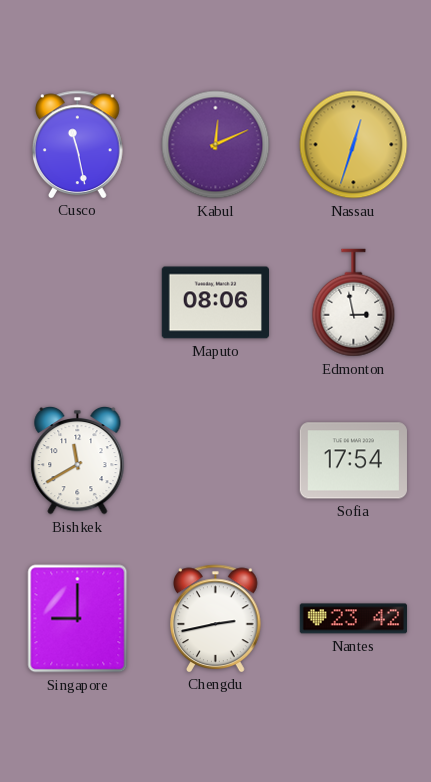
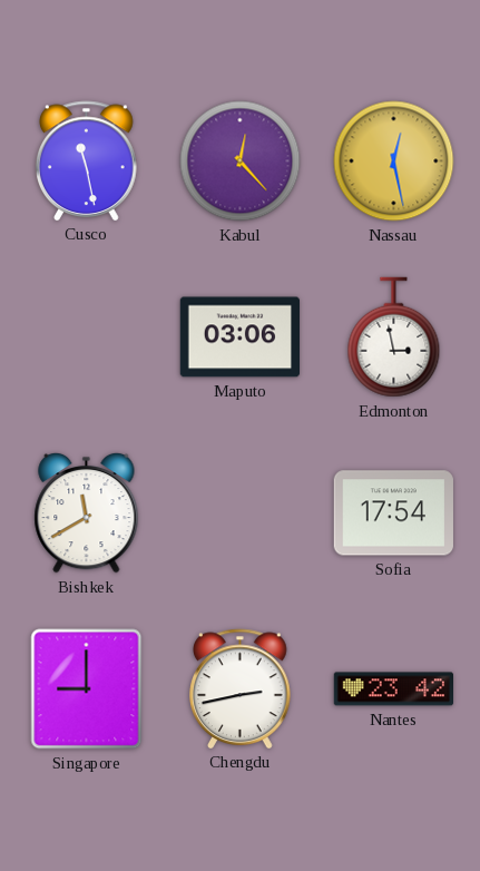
Kabul: 12:11 -> 12:23 (241, 162)
Nassau: 12:33 -> 12:28 (394, 162)
Maputo: 08:06 -> 03:06 (239, 337)
